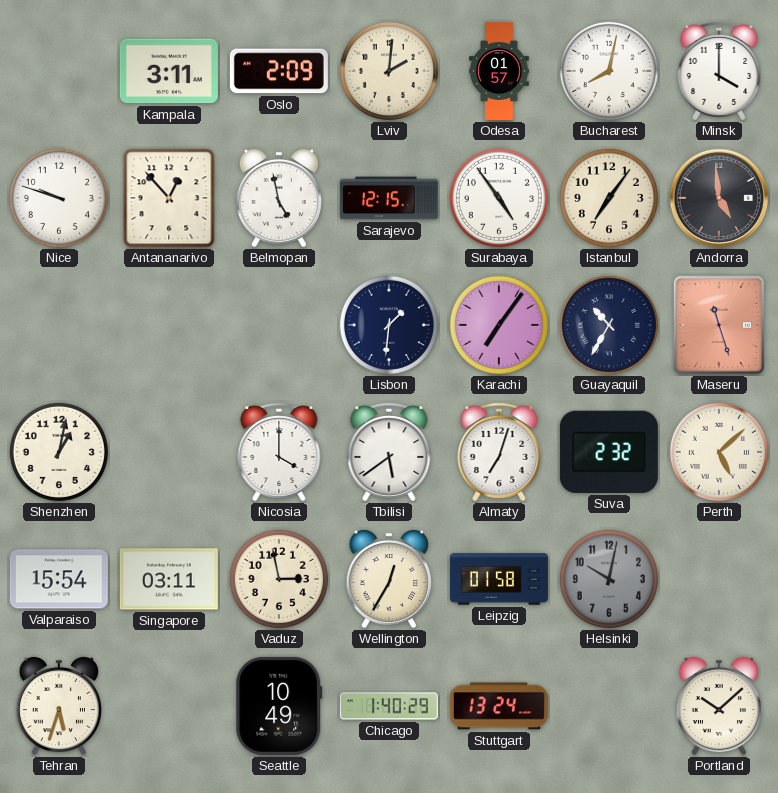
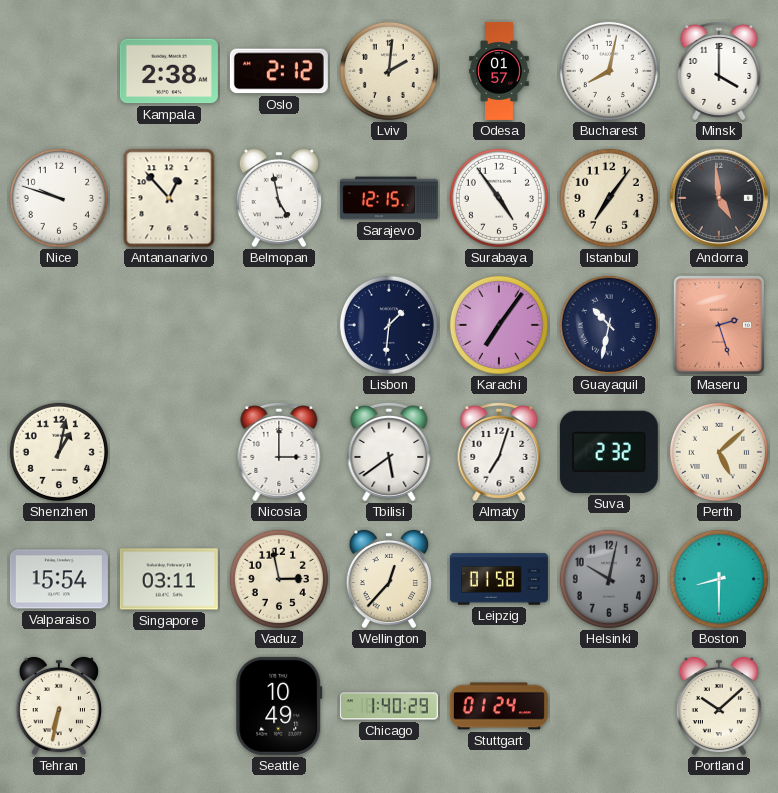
Kampala: 3:11 -> 2:38 (169, 71)
Oslo: 2:09 -> 2:12 (279, 71)
Guayaquil: 10:35 -> 10:32 (609, 325)
Maseru: 11:27 -> 2:27 (719, 325)
Nicosia: 4:00 -> 3:00 (279, 452)
Wellington: 12:35 -> 12:37 (389, 579)
Boston: none -> 8:30 (719, 579)
Tehran: 5:33 -> 6:32 (59, 706)
Stuttgart: 13:24 -> 01:24 (499, 706)
